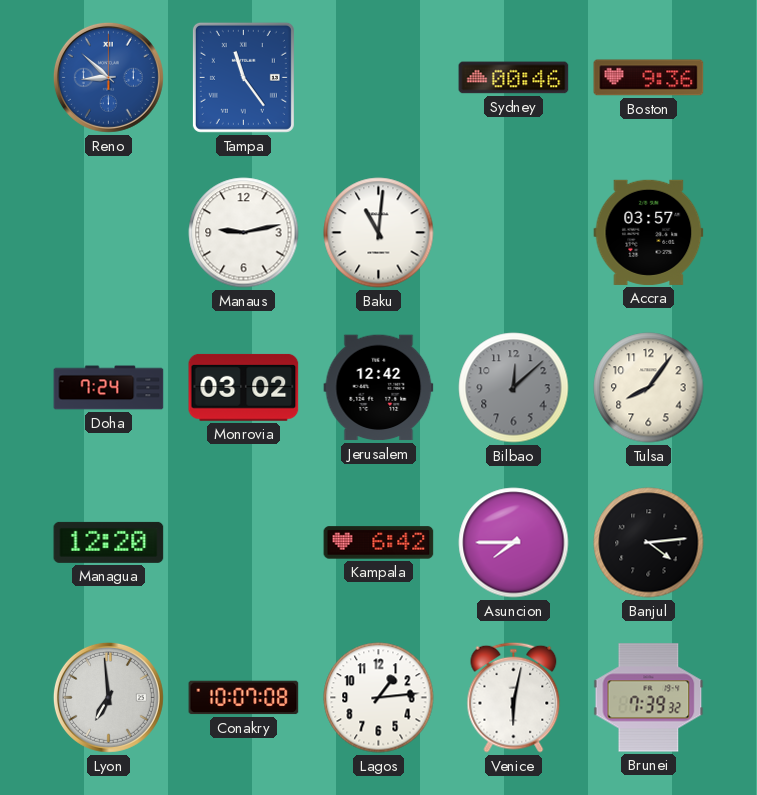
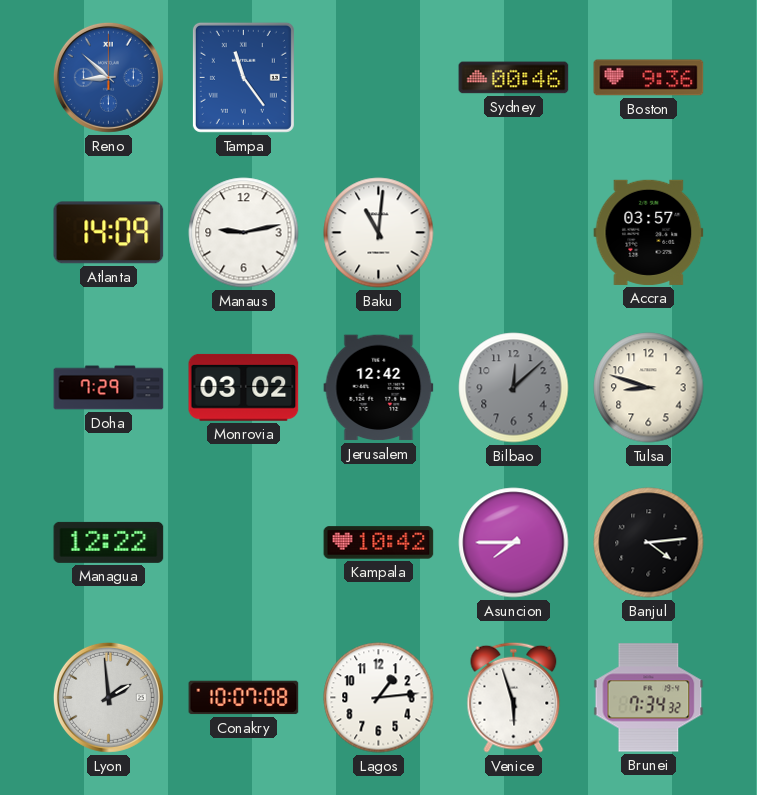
Atlanta: none -> 14:09 (109, 233)
Doha: 7:24 -> 7:29 (109, 388)
Tulsa: 8:06 -> 8:48 (649, 388)
Managua: 12:20 -> 12:22 (109, 542)
Kampala: 6:42 -> 10:42 (379, 543)
Lyon: 6:59 -> 1:59 (108, 697)
Venice: 6:02 -> 5:57 (514, 697)
Brunei: 7:39 -> 7:34 (649, 698)
